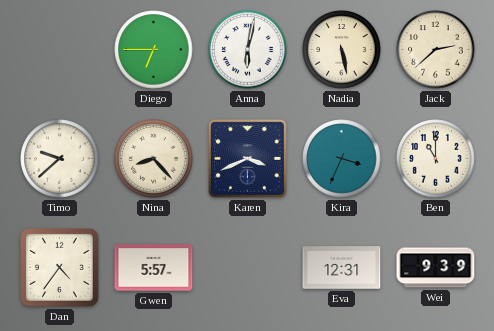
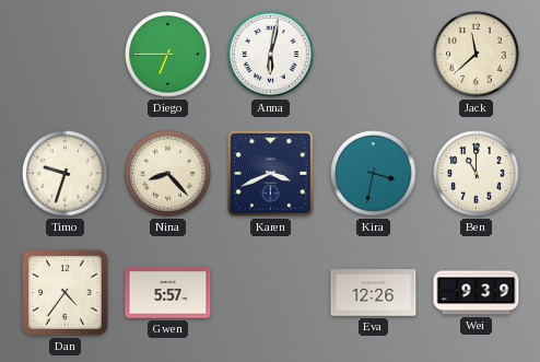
Nadia: 5:28 -> none (342, 50)
Jack: 2:38 -> 11:38 (477, 55)
Timo: 9:38 -> 9:33 (66, 174)
Kira: 3:34 -> 3:32 (374, 174)
Eva: 12:31 -> 12:26 (374, 293)
